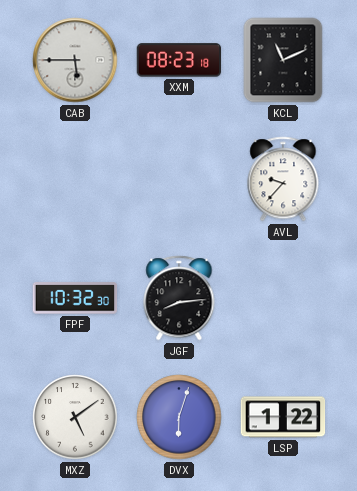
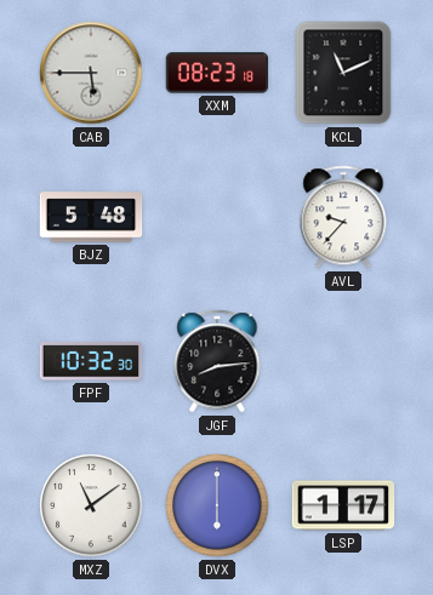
BJZ: none -> 5:48 (91, 217)
MXZ: 5:09 -> 11:09 (91, 505)
DVX: 6:03 -> 6:00 (217, 505)
LSP: 1:22 -> 1:17 (343, 505)
